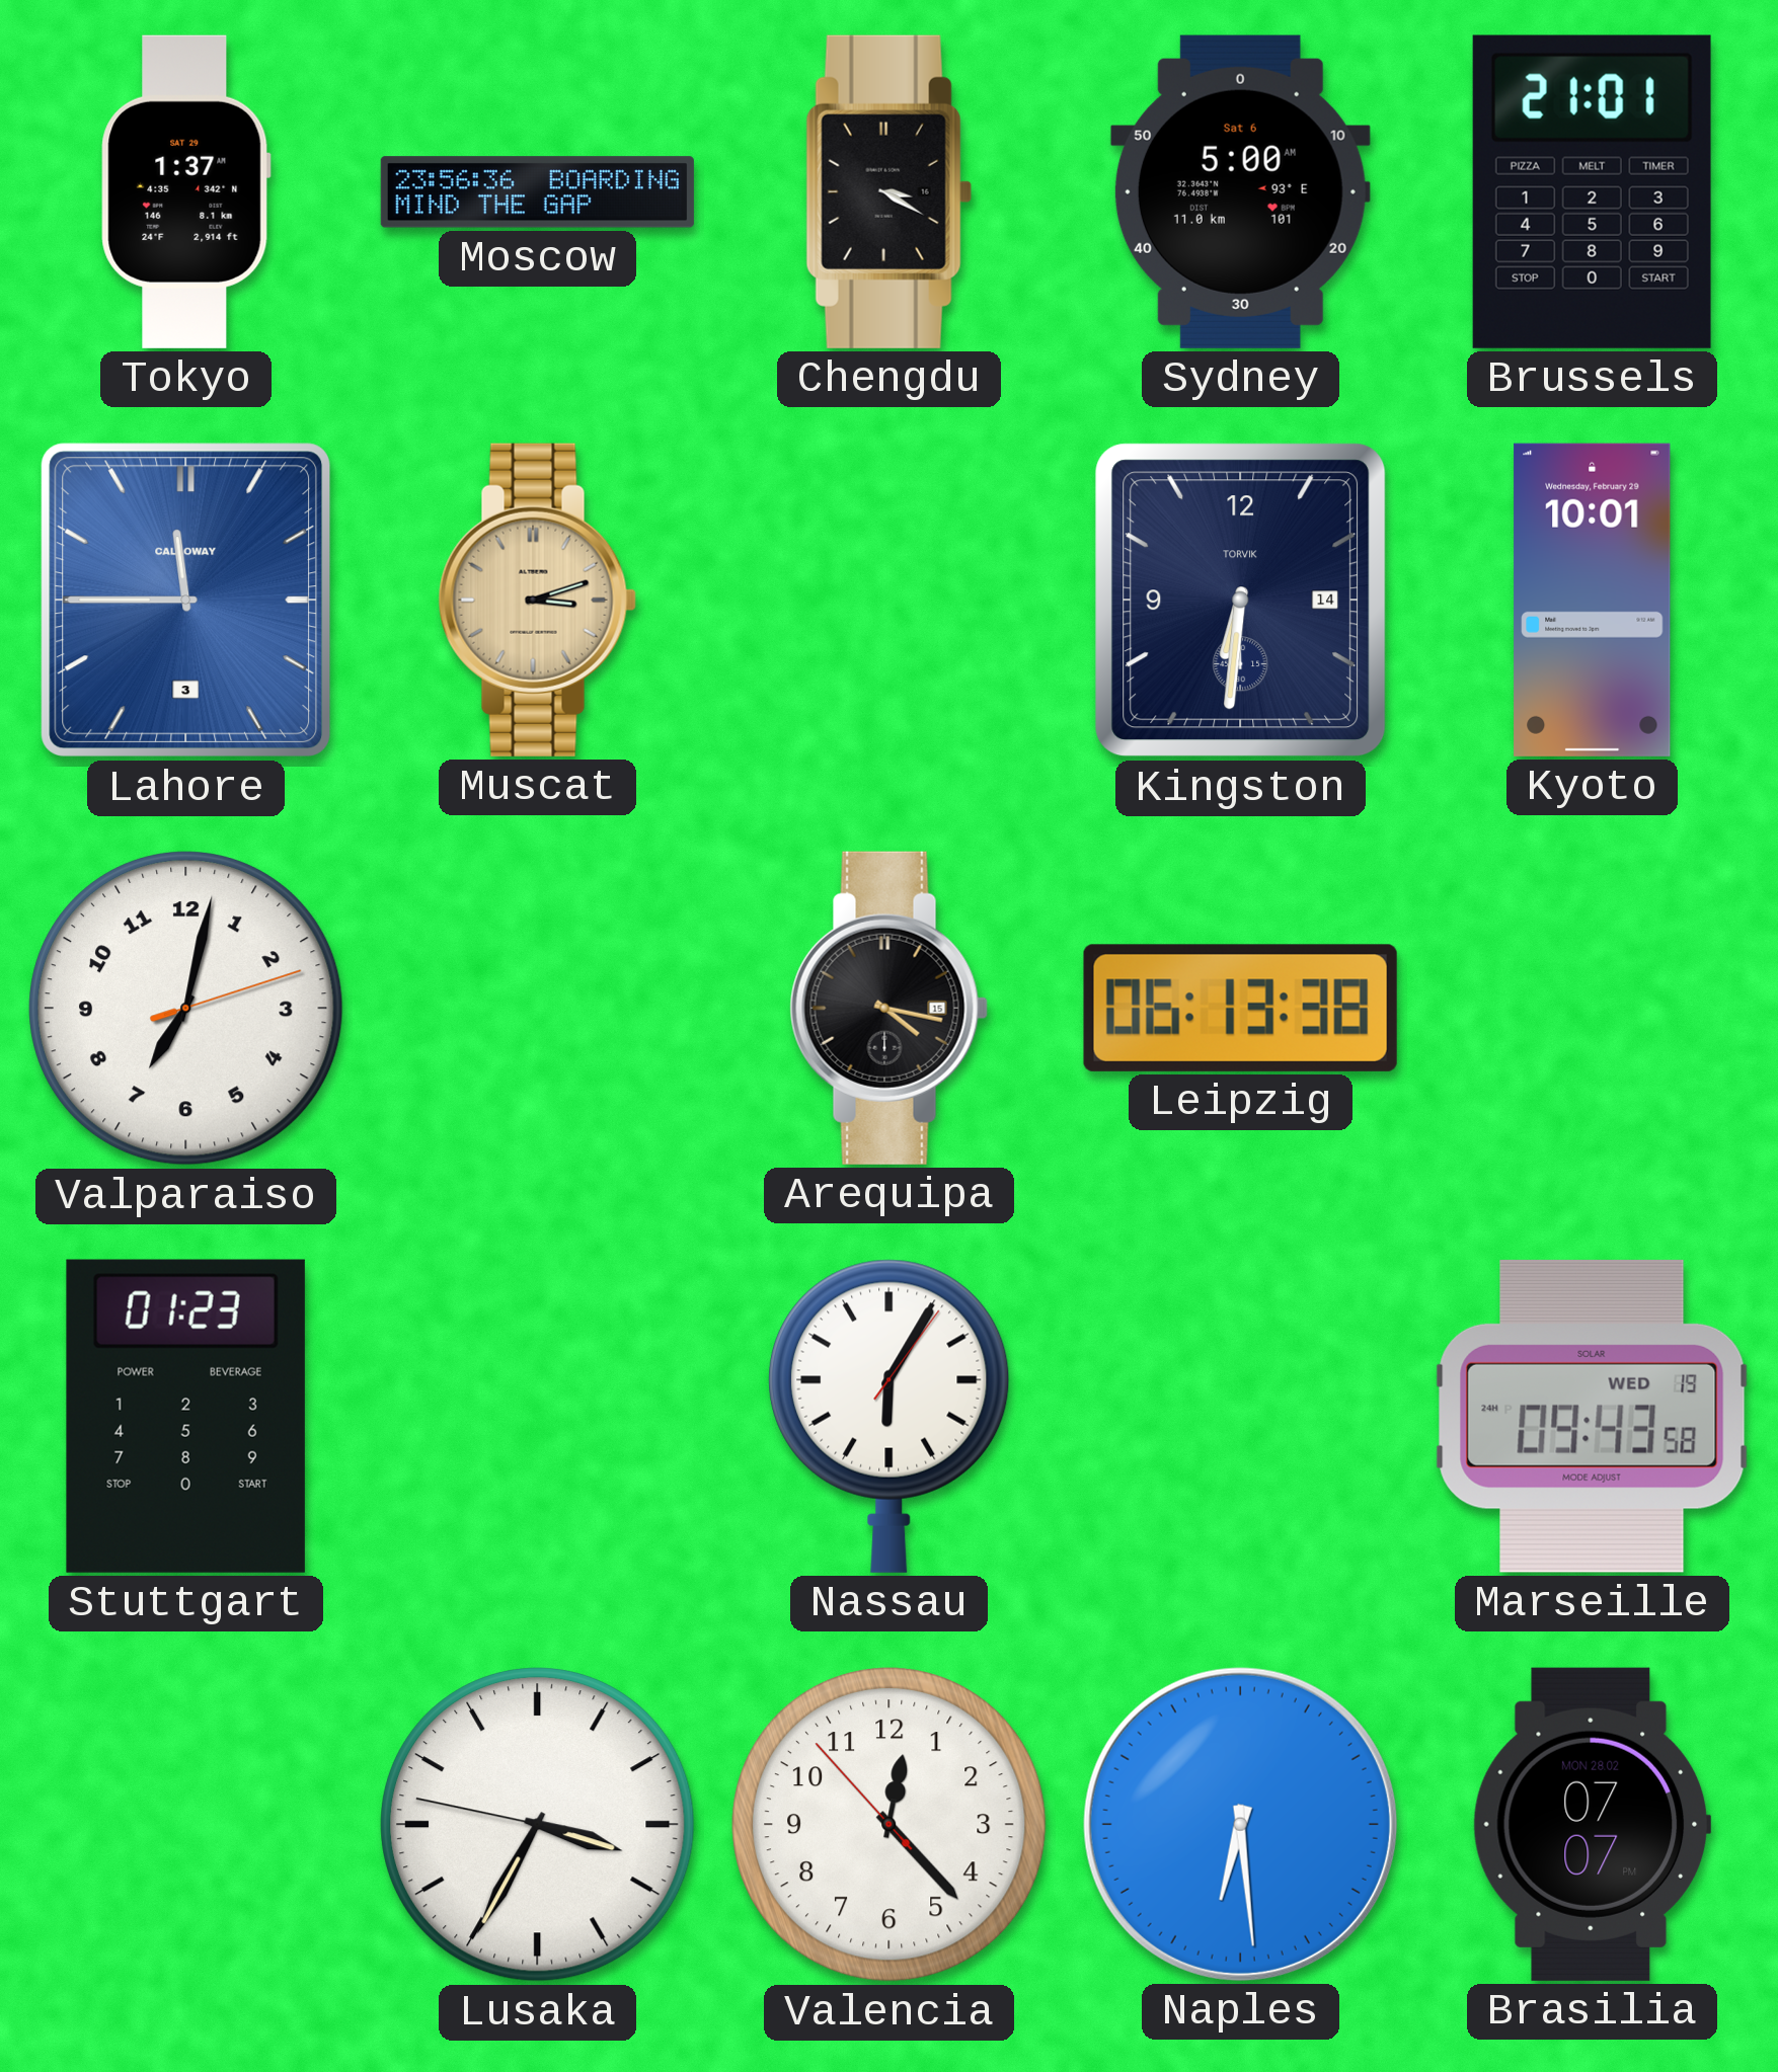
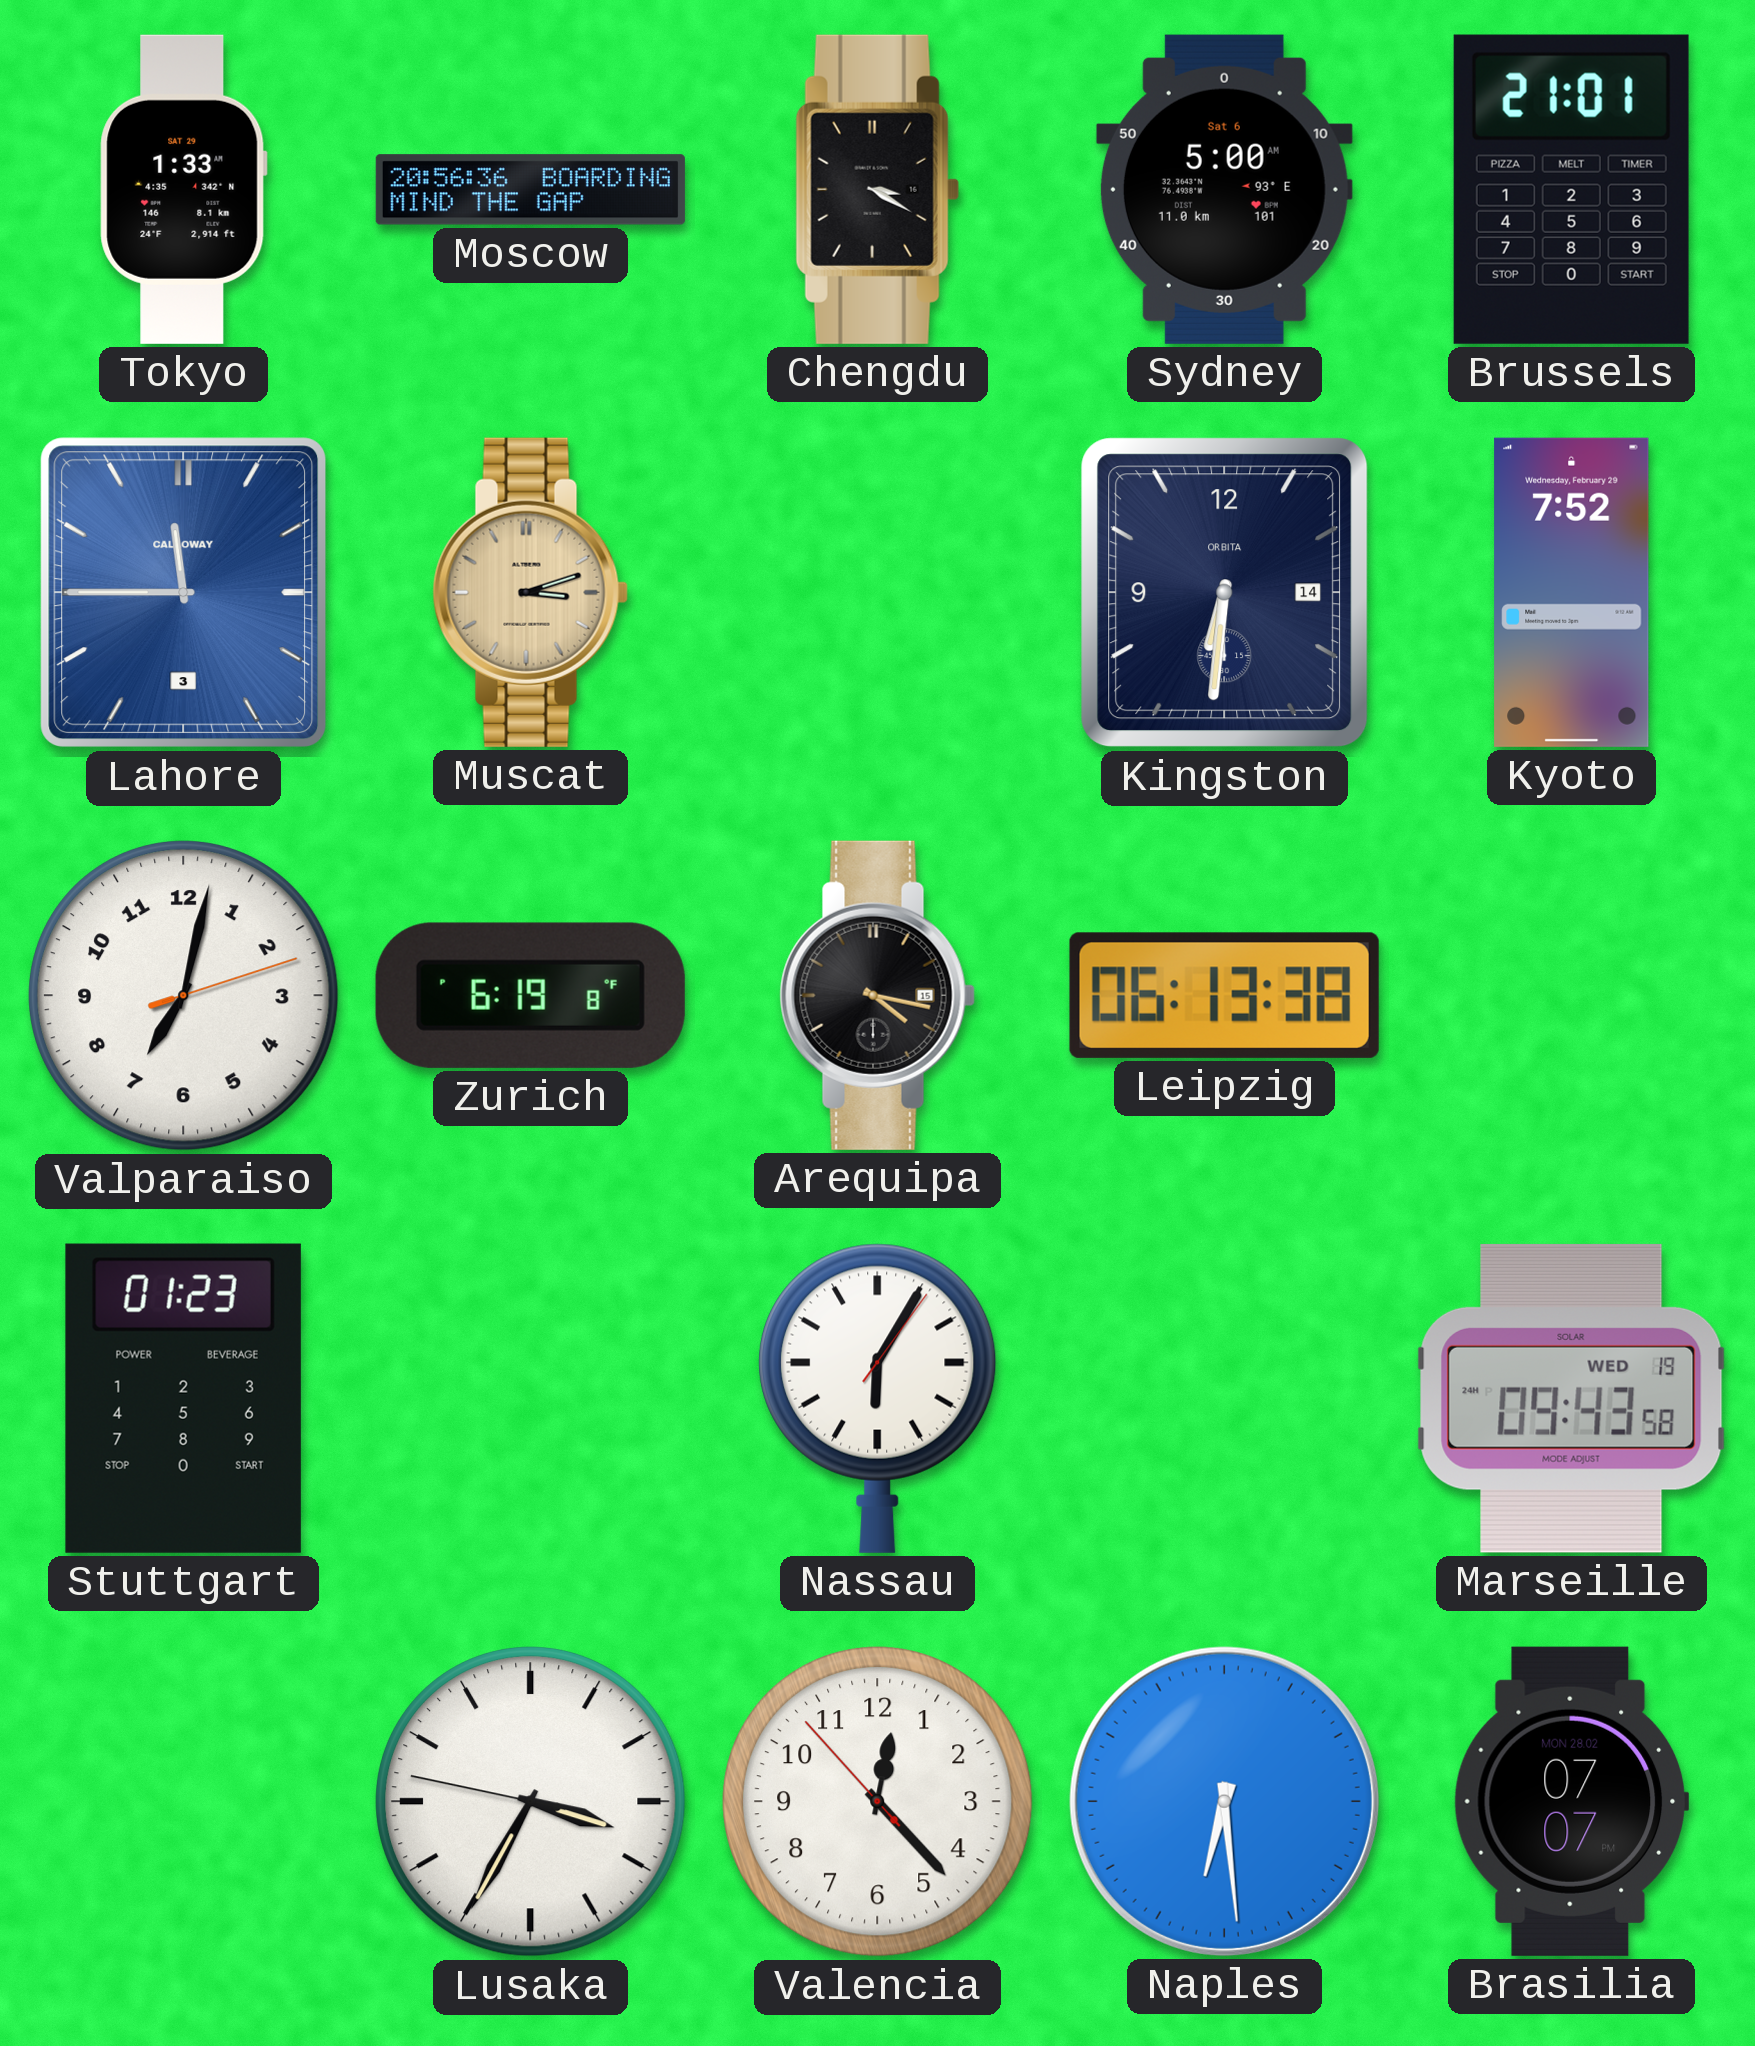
Tokyo: 1:37 -> 1:33 (183, 189)
Moscow: 23:56 -> 20:56 (530, 190)
Kingston brand: TORVIK -> ORBITA (1225, 593)
Kyoto: 10:01 -> 7:52 (1572, 592)
Zurich: none -> 6:19 (530, 995)
